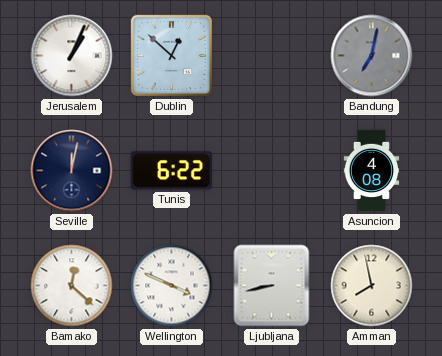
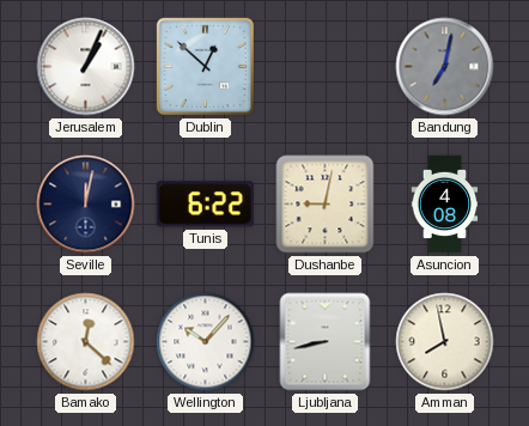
Dushanbe: none -> 9:02 (326, 205)
Wellington: 3:49 -> 10:07 (206, 342)
